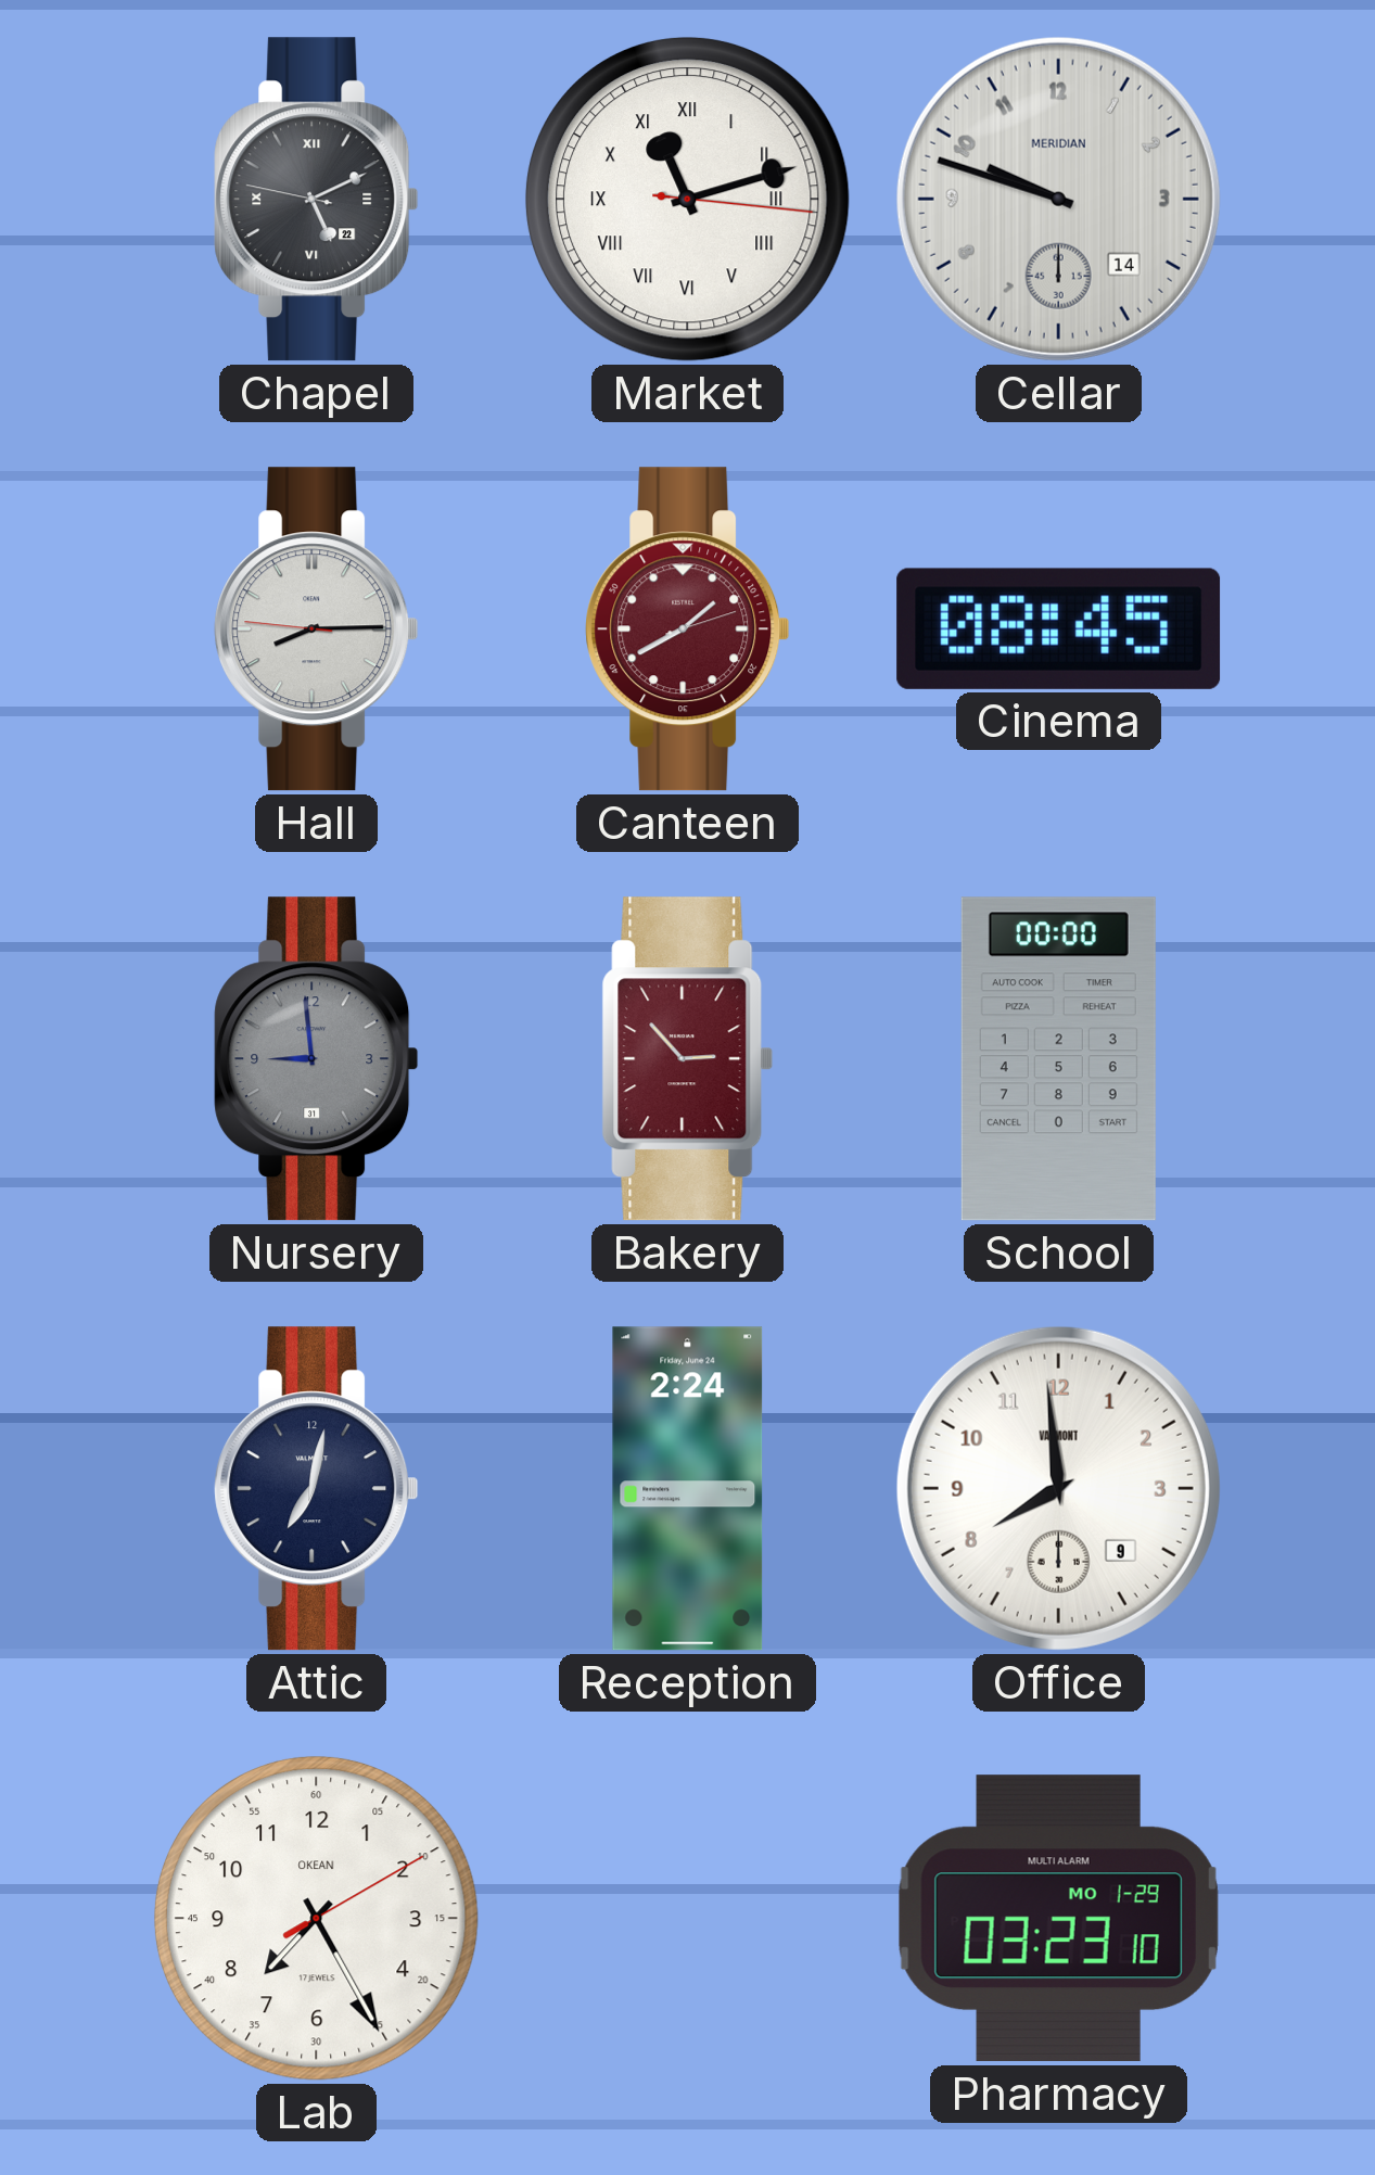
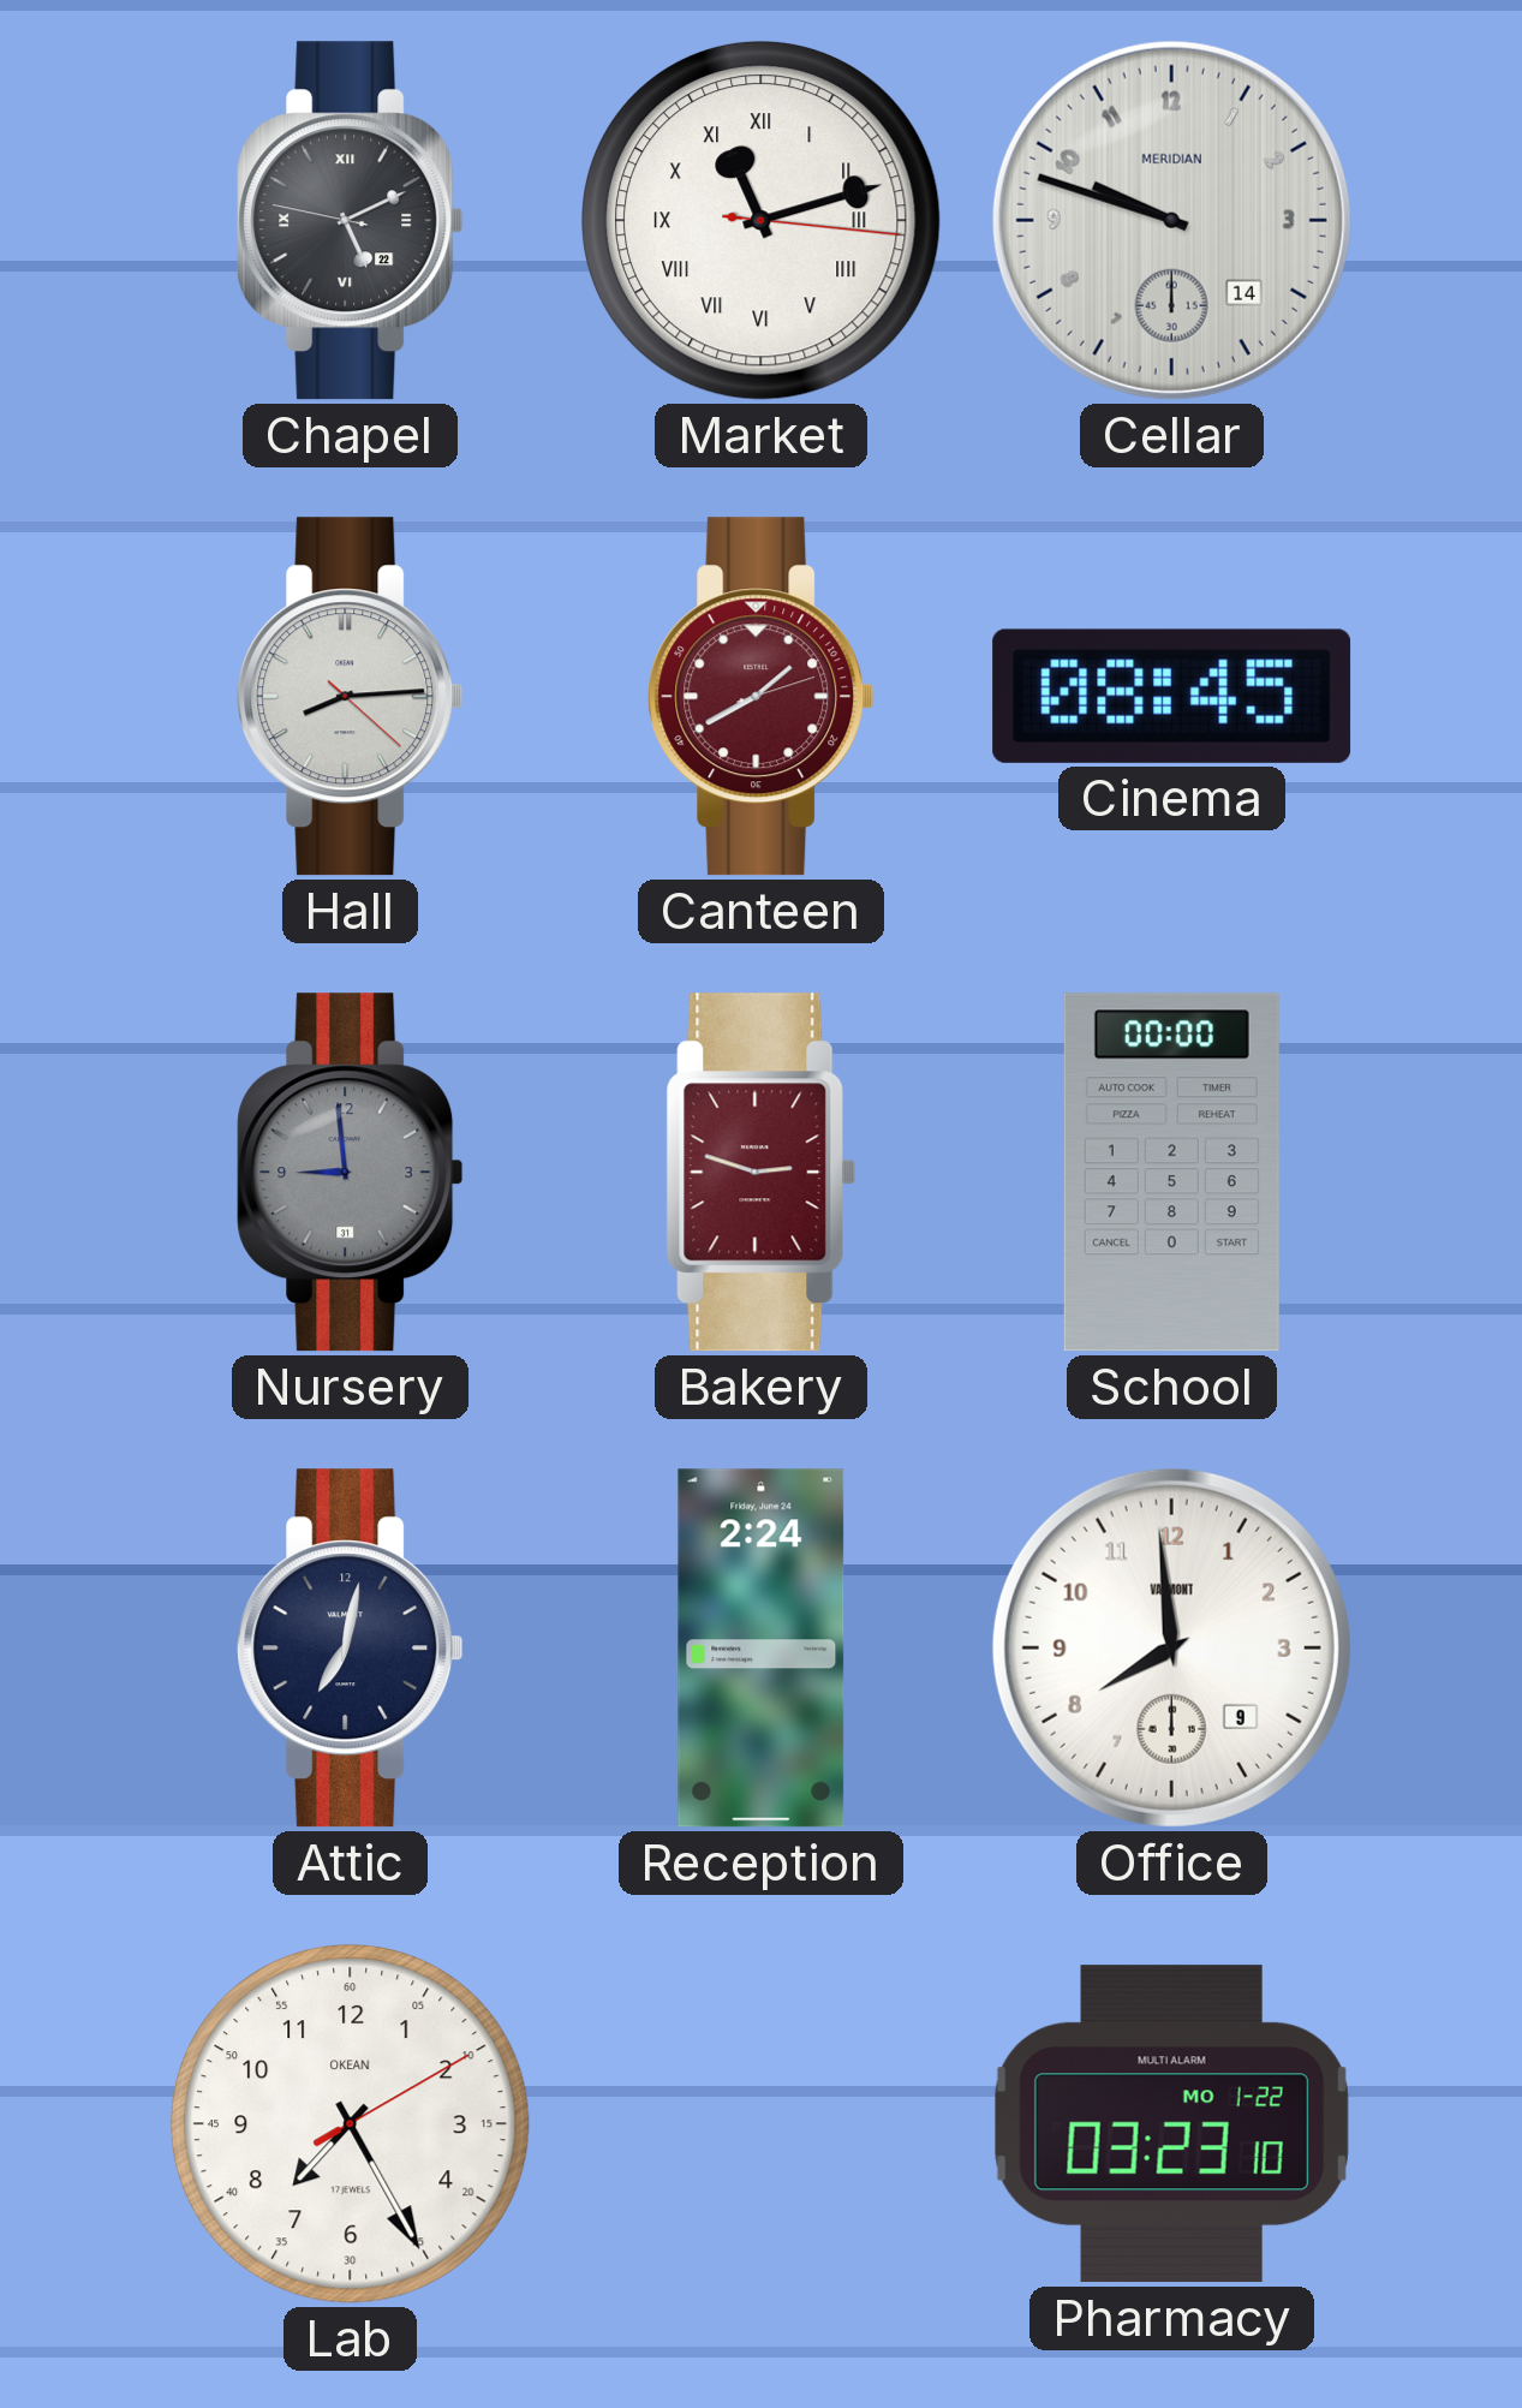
Hall: 8:14:46 -> 8:14:22 (351, 697)
Bakery: 2:53 -> 2:48 (762, 1173)
Pharmacy date: MO 1-29 -> MO 1-22 (1171, 2124)
